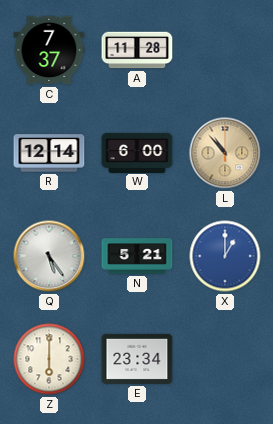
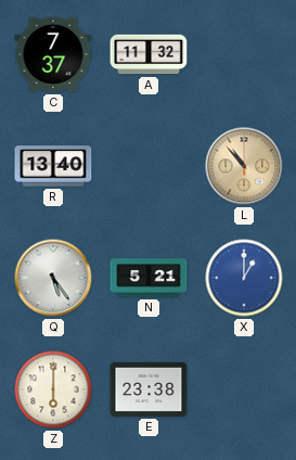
A: 11:28 -> 11:32 (149, 54)
R: 12:14 -> 13:40 (53, 166)
W: 6:00 -> none (137, 152)
E: 23:34 -> 23:38 (149, 389)
